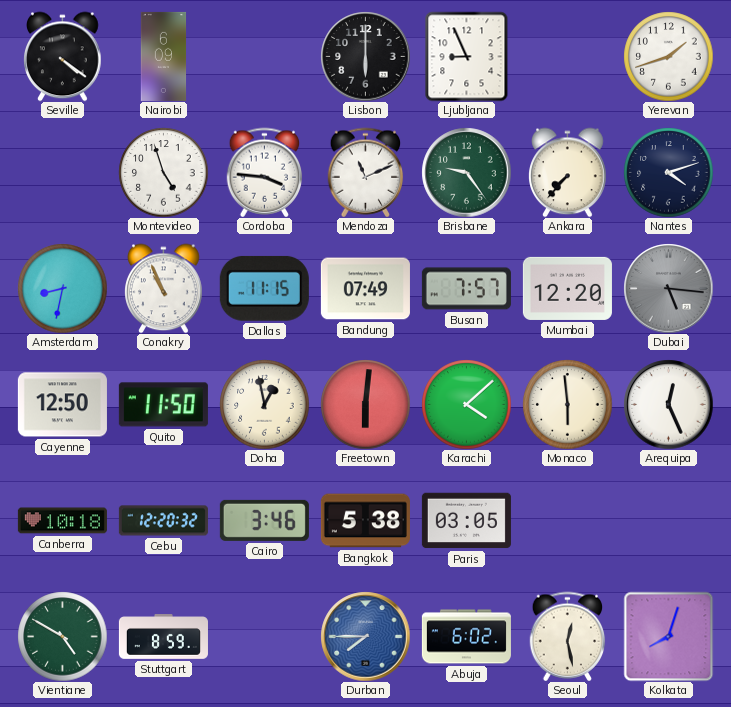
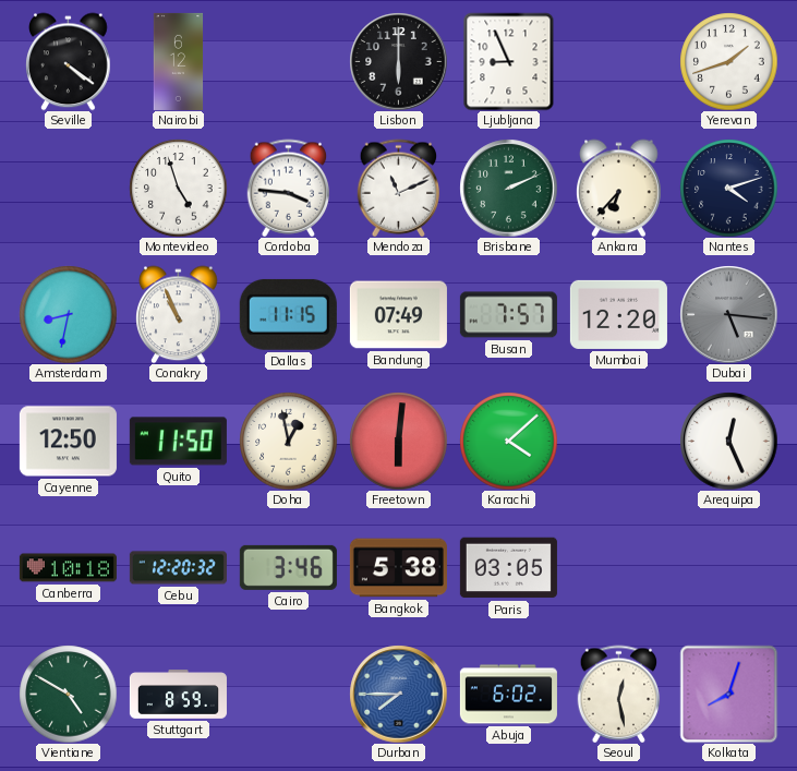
Nairobi: 6:09 -> 6:12 (179, 61)
Brisbane: 9:24 -> 2:11 (508, 188)
Ankara: 7:37 -> 6:37 (619, 188)
Monaco: 5:59 -> none (567, 404)
